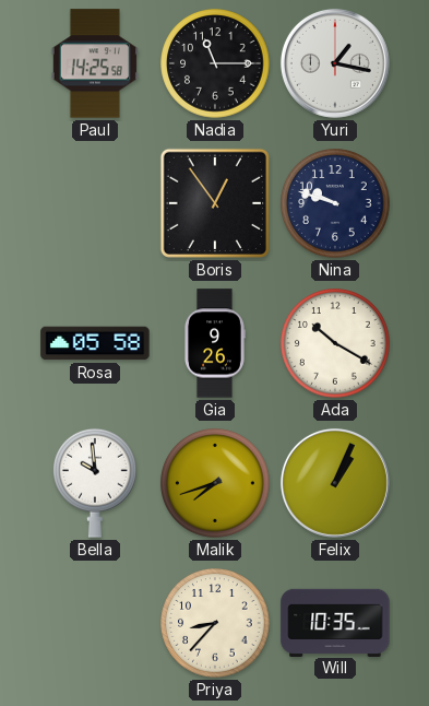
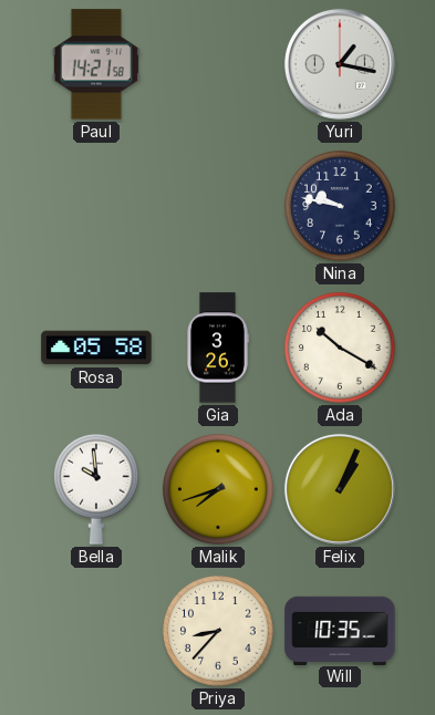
Paul: 14:25 -> 14:21 (96, 64)
Nadia: 11:15 -> none (215, 63)
Boris: 12:54 -> none (215, 203)
Nina: 9:48 -> 9:47 (340, 206)
Gia: 9:26 -> 3:26 (218, 348)
